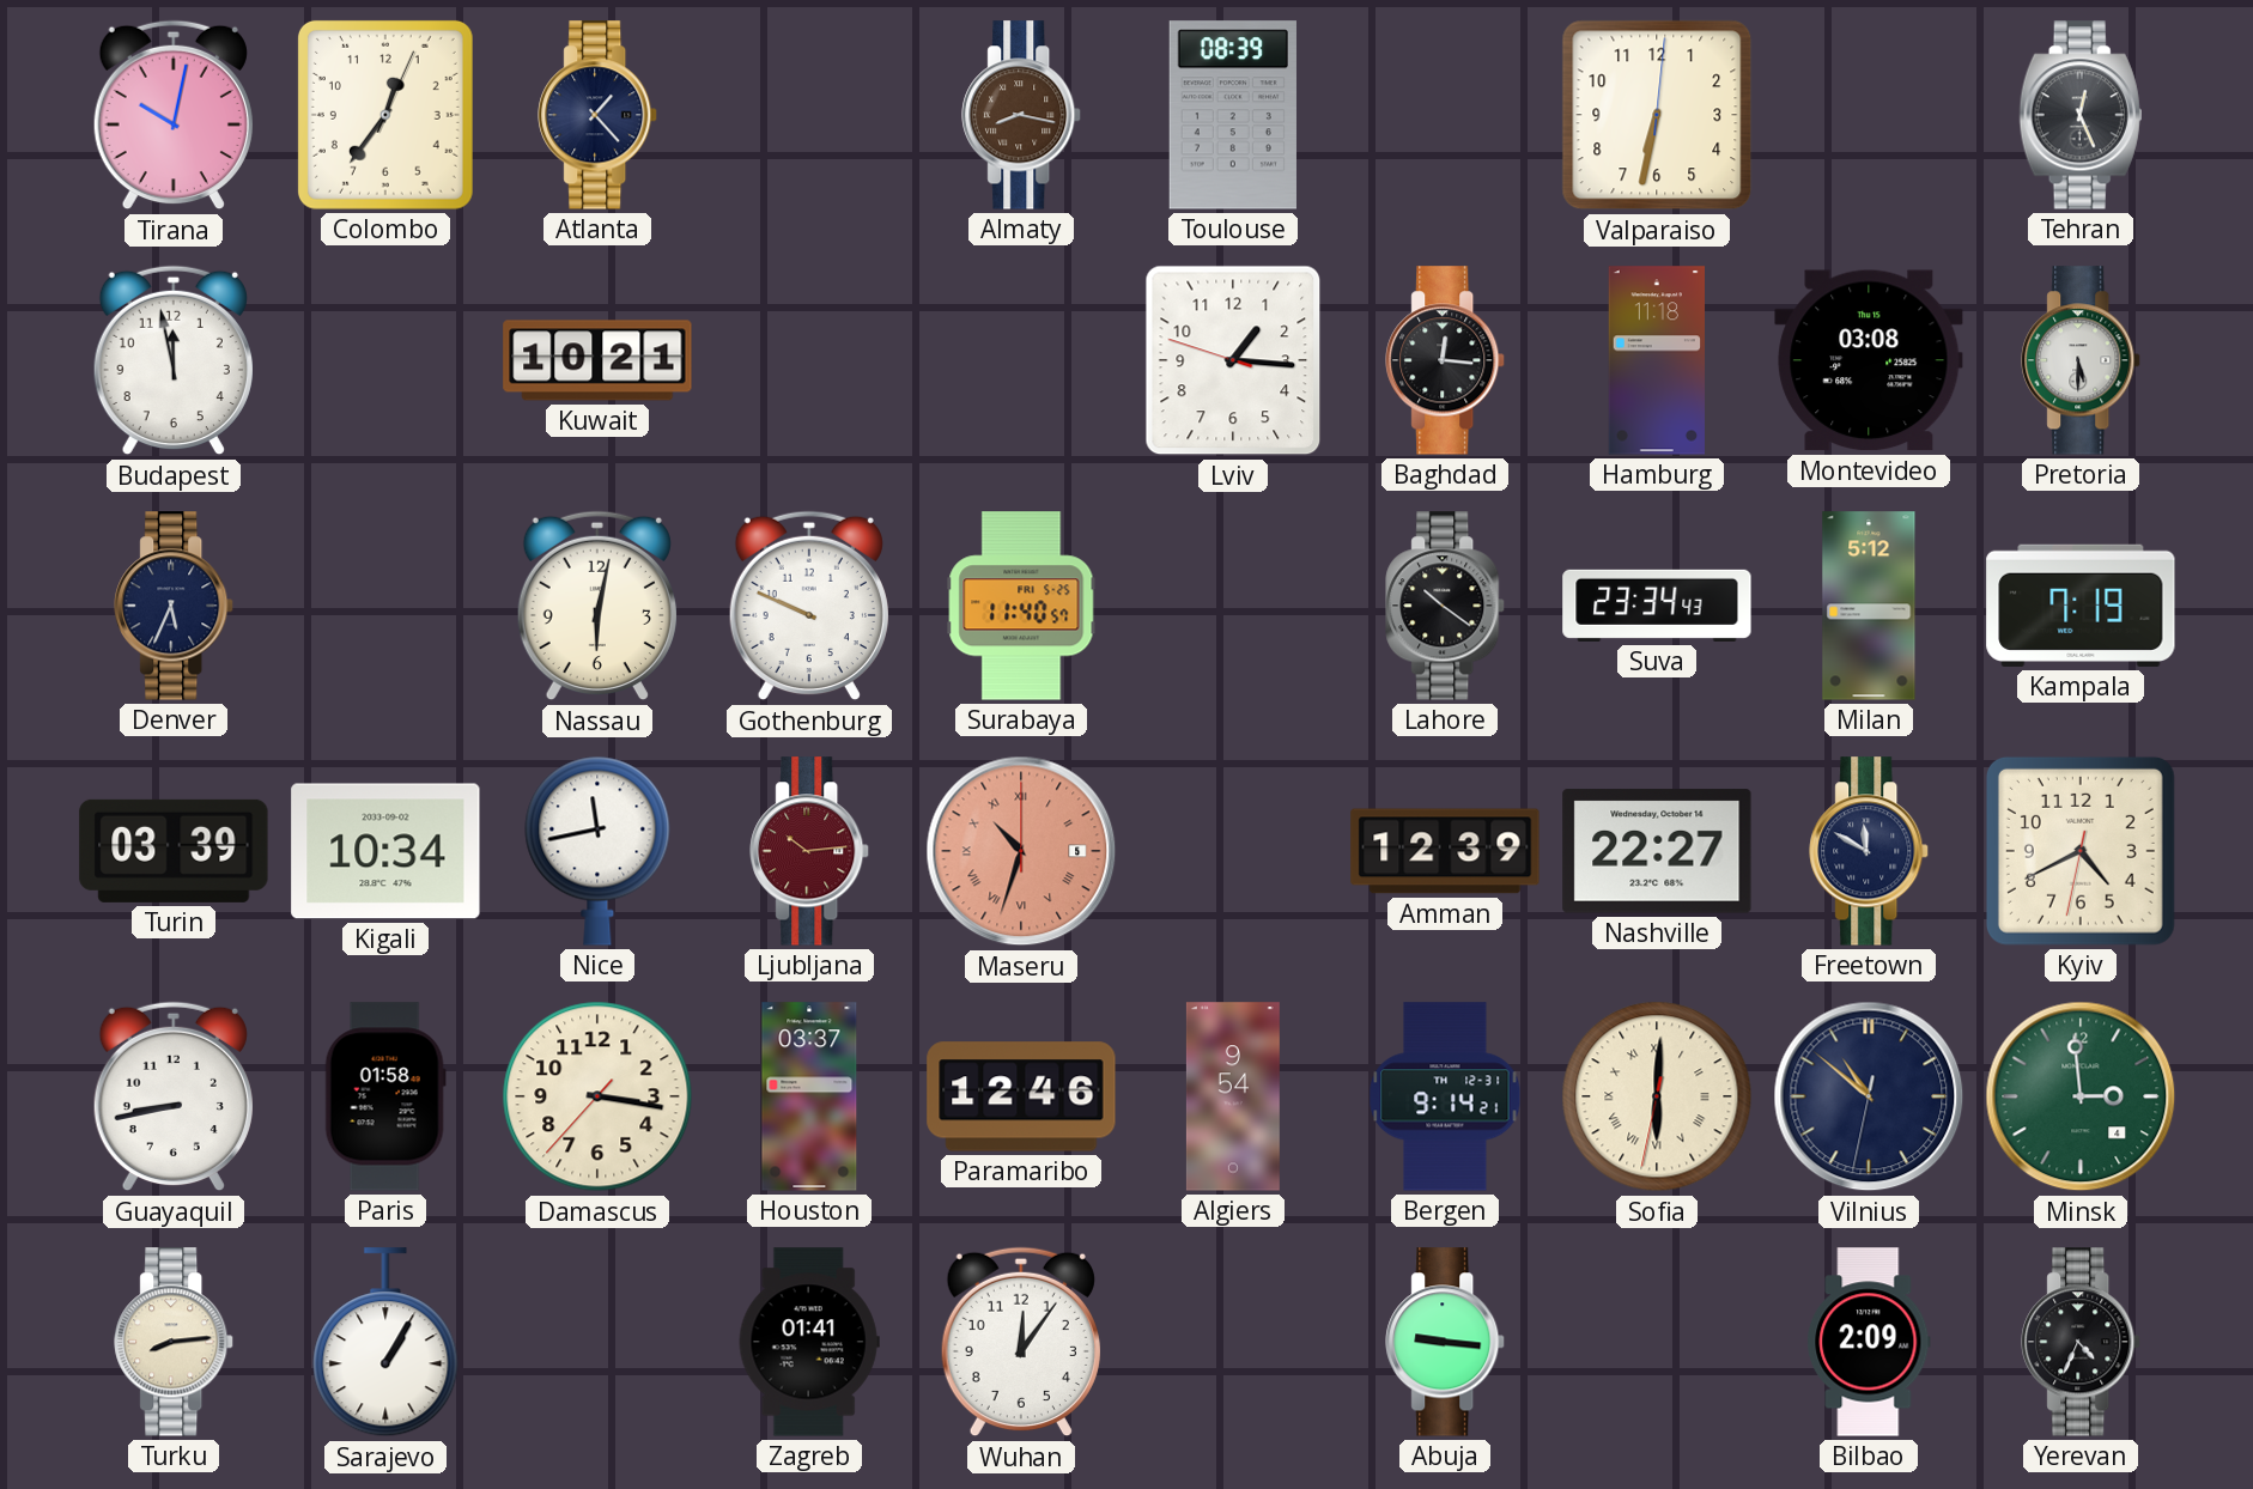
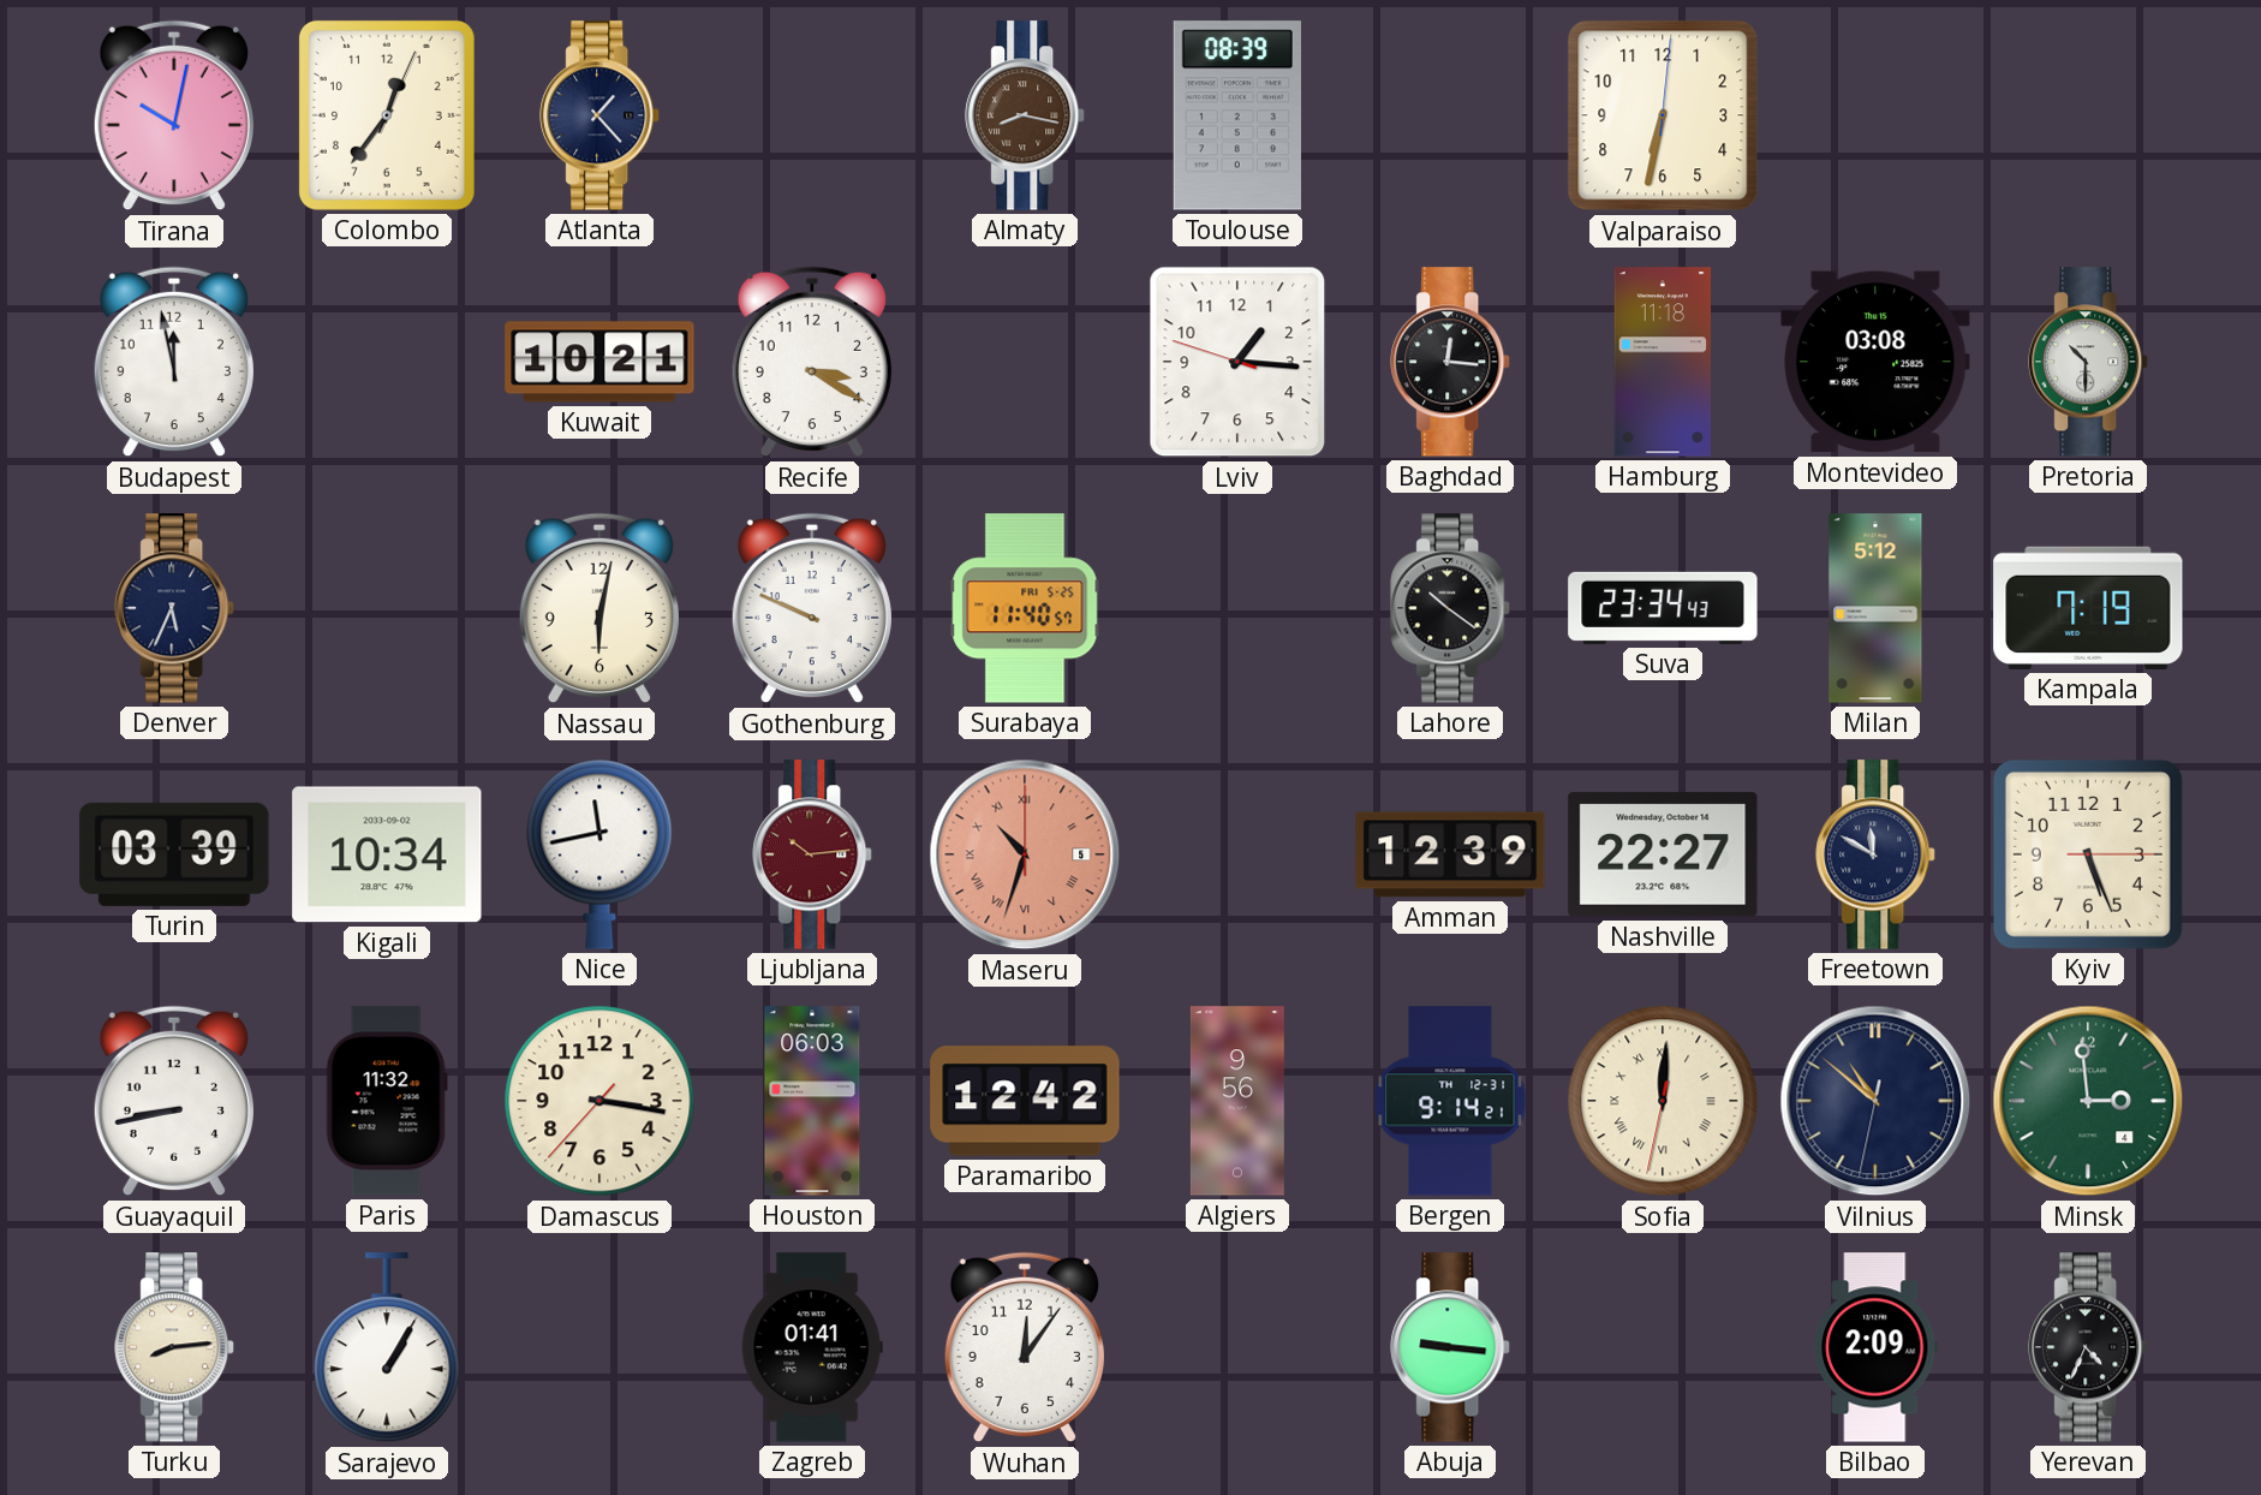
Tehran: 12:26 -> none (2081, 115)
Recife: none -> 3:20 (812, 362)
Pretoria: 5:30 -> 10:30 (2089, 362)
Kyiv: 4:40 -> 5:26 (2088, 854)
Paris: 01:58 -> 11:32 (387, 1101)
Houston: 03:37 -> 06:03 (812, 1101)
Paramaribo: 12:46 -> 12:42 (1025, 1101)
Algiers: 9:54 -> 9:56 (1237, 1101)
Sofia: 6:00 -> 12:00 (1663, 1101)
